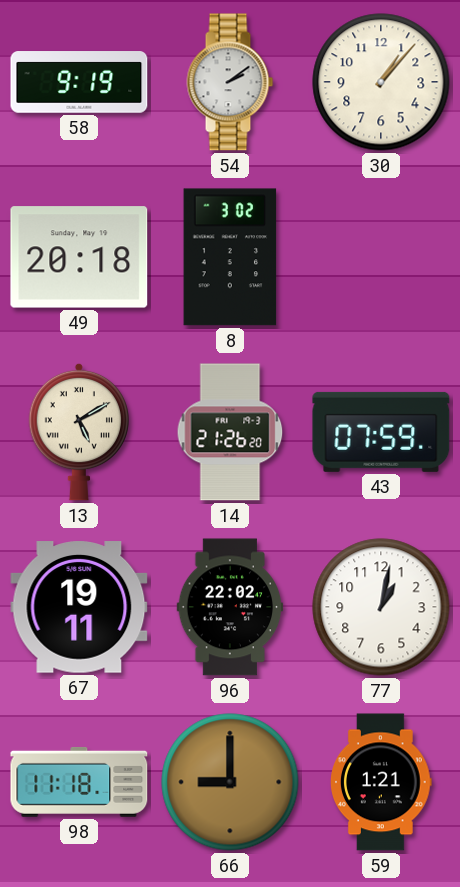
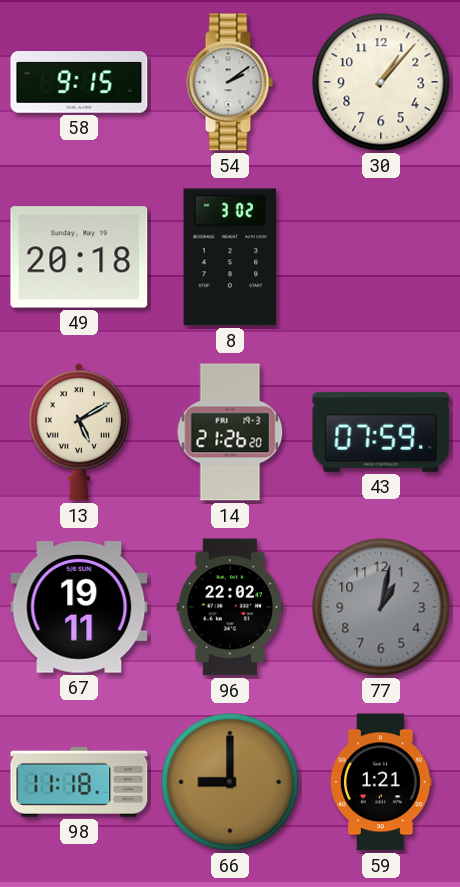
58: 9:19 -> 9:15 (79, 82)
77 dial: white -> grey (381, 607)
